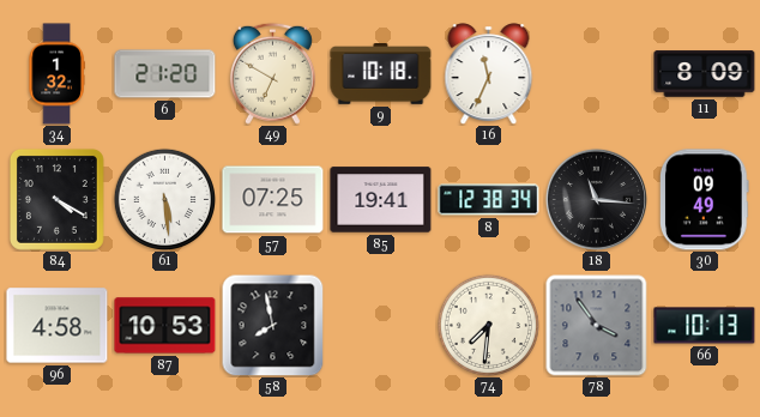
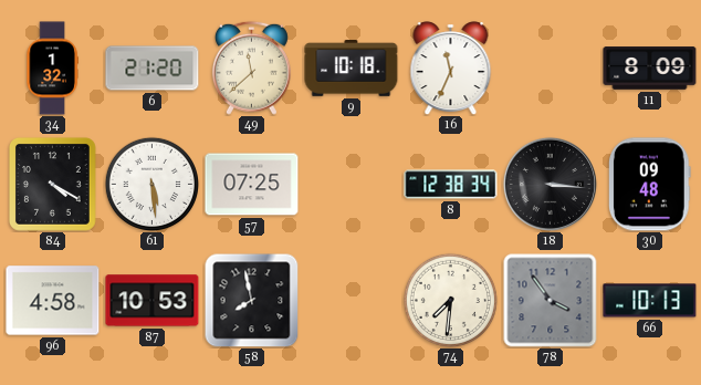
49: 6:50 -> 11:38 (251, 67)
85: 19:41 -> none (381, 200)
18: 11:16 -> 3:16 (550, 184)
30: 09:49 -> 09:48 (650, 185)
